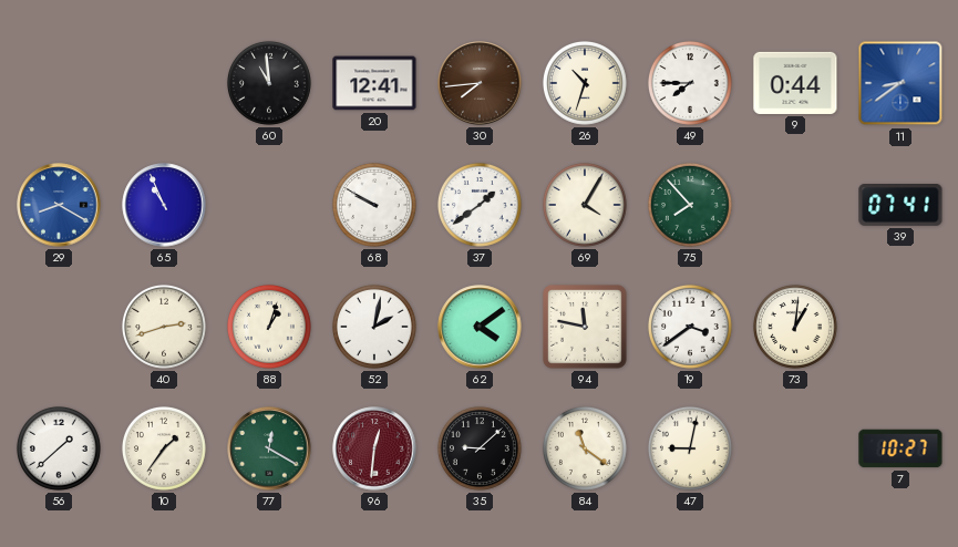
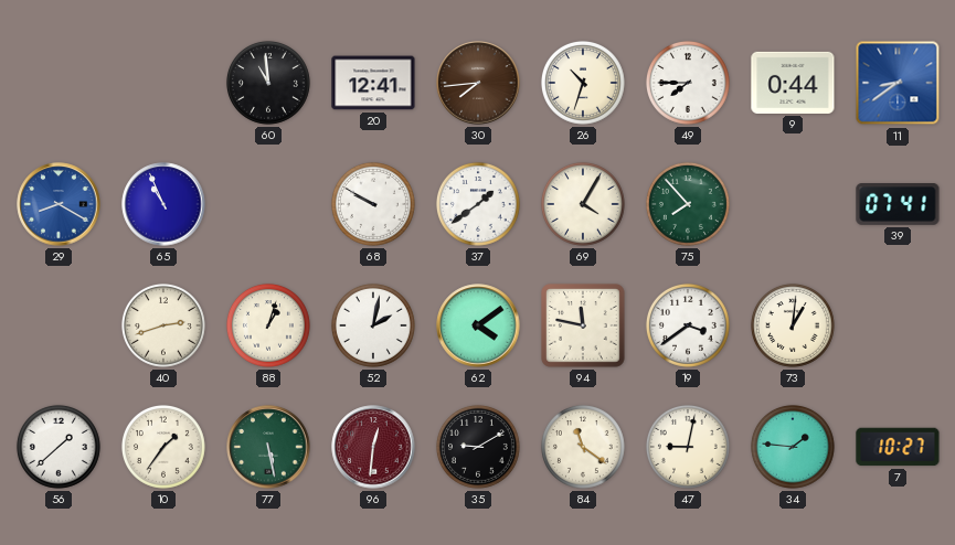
77: 12:20 -> 5:28 (268, 447)
35: 9:08 -> 9:10 (478, 447)
34: none -> 1:46 (793, 447)
